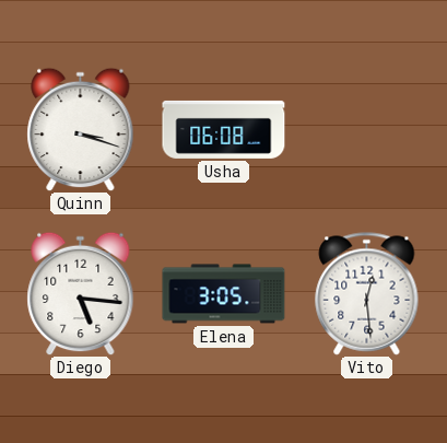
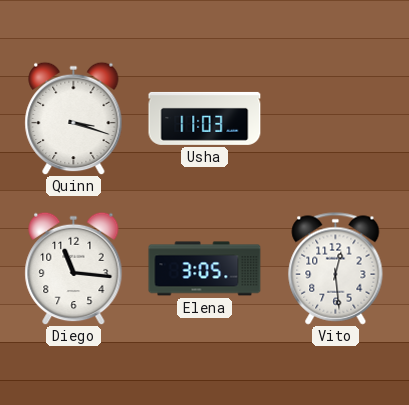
Usha: 06:08 -> 11:03 (205, 118)
Diego: 5:16 -> 11:16 (74, 268)
